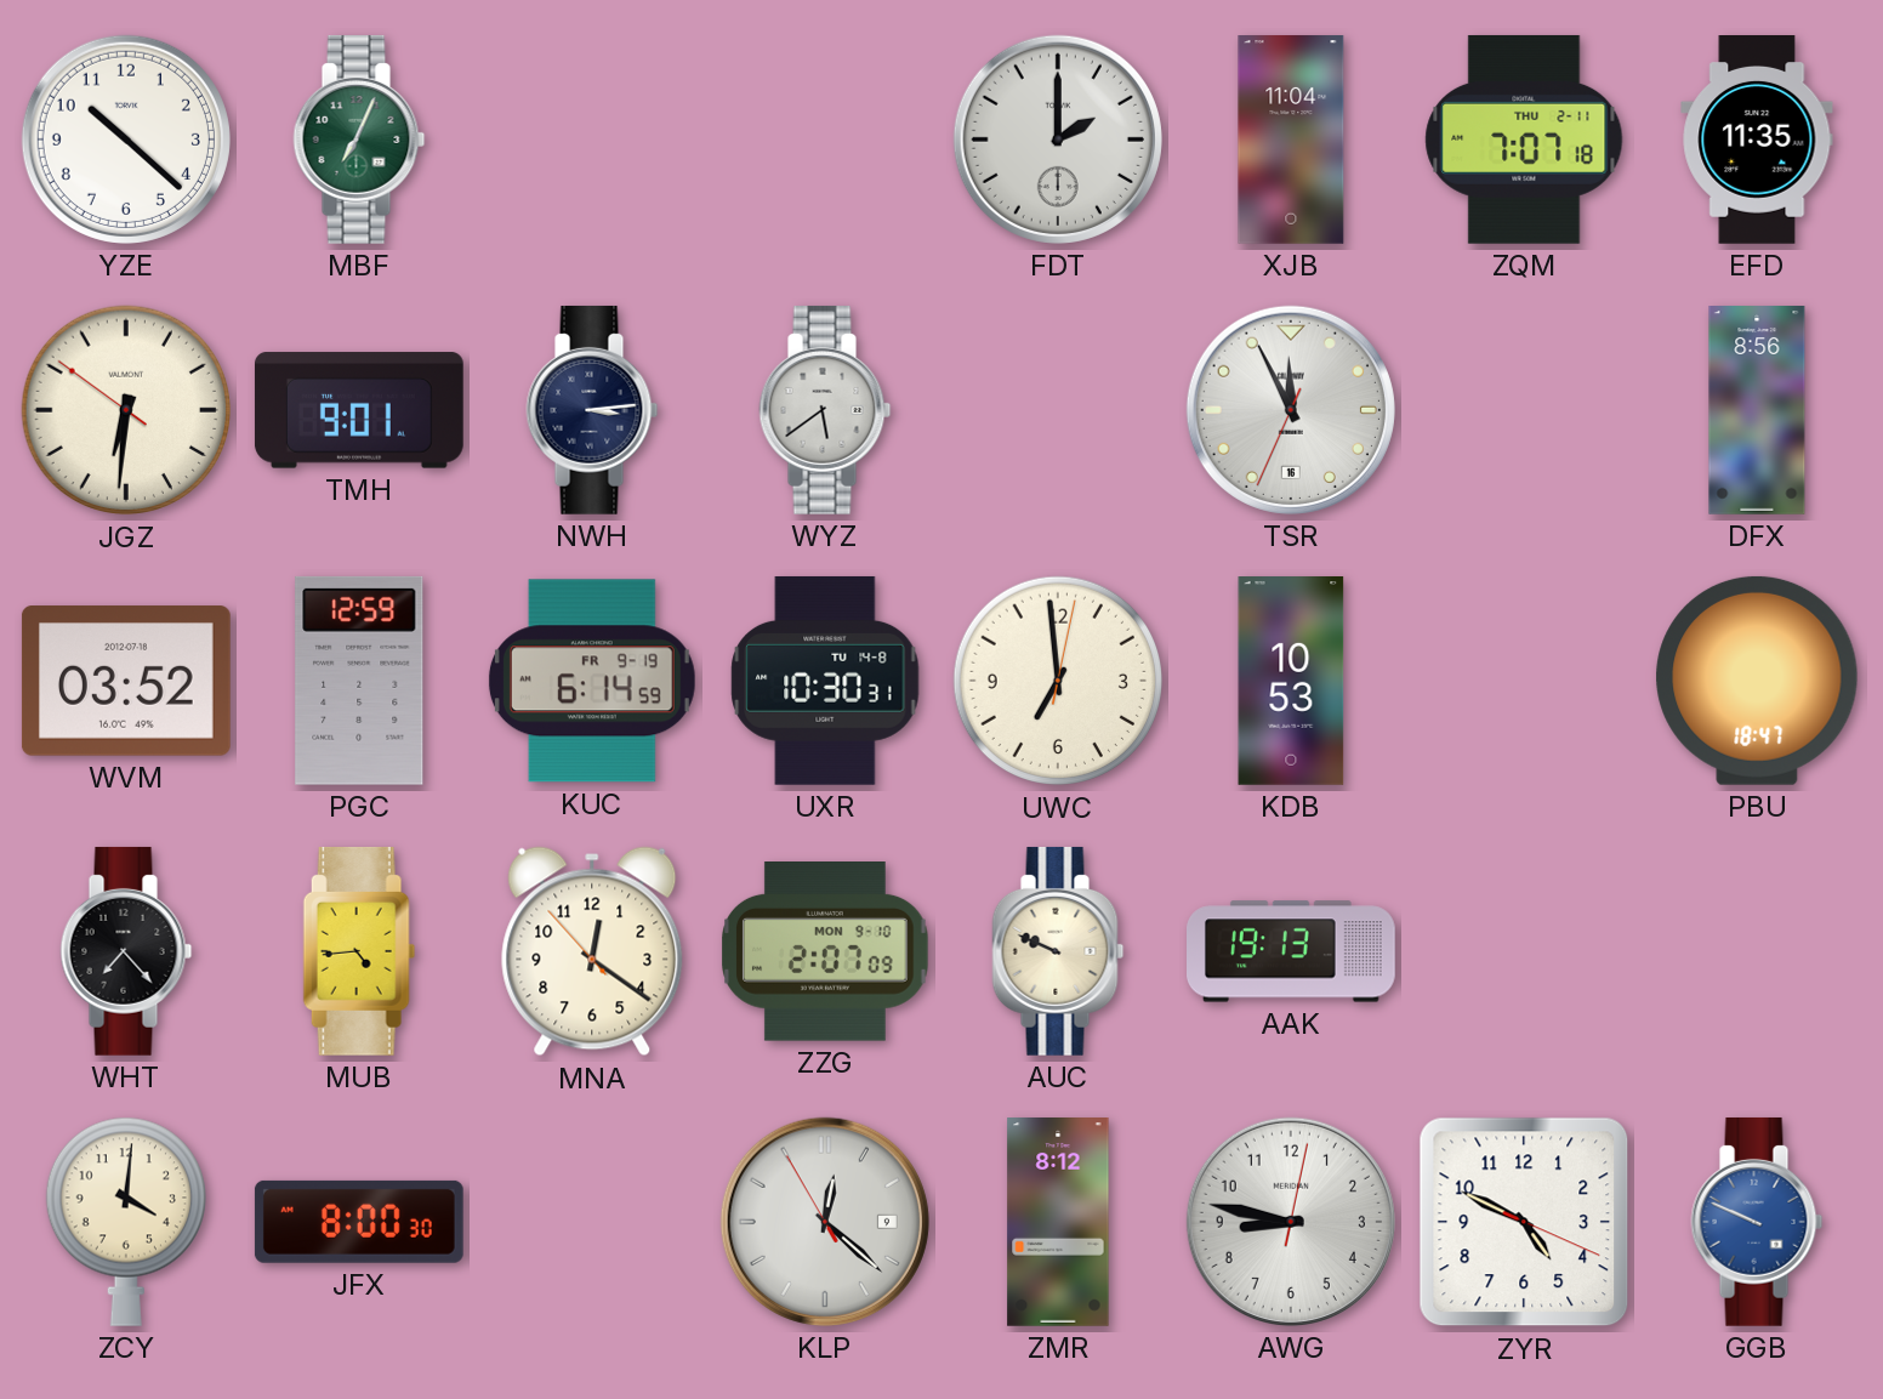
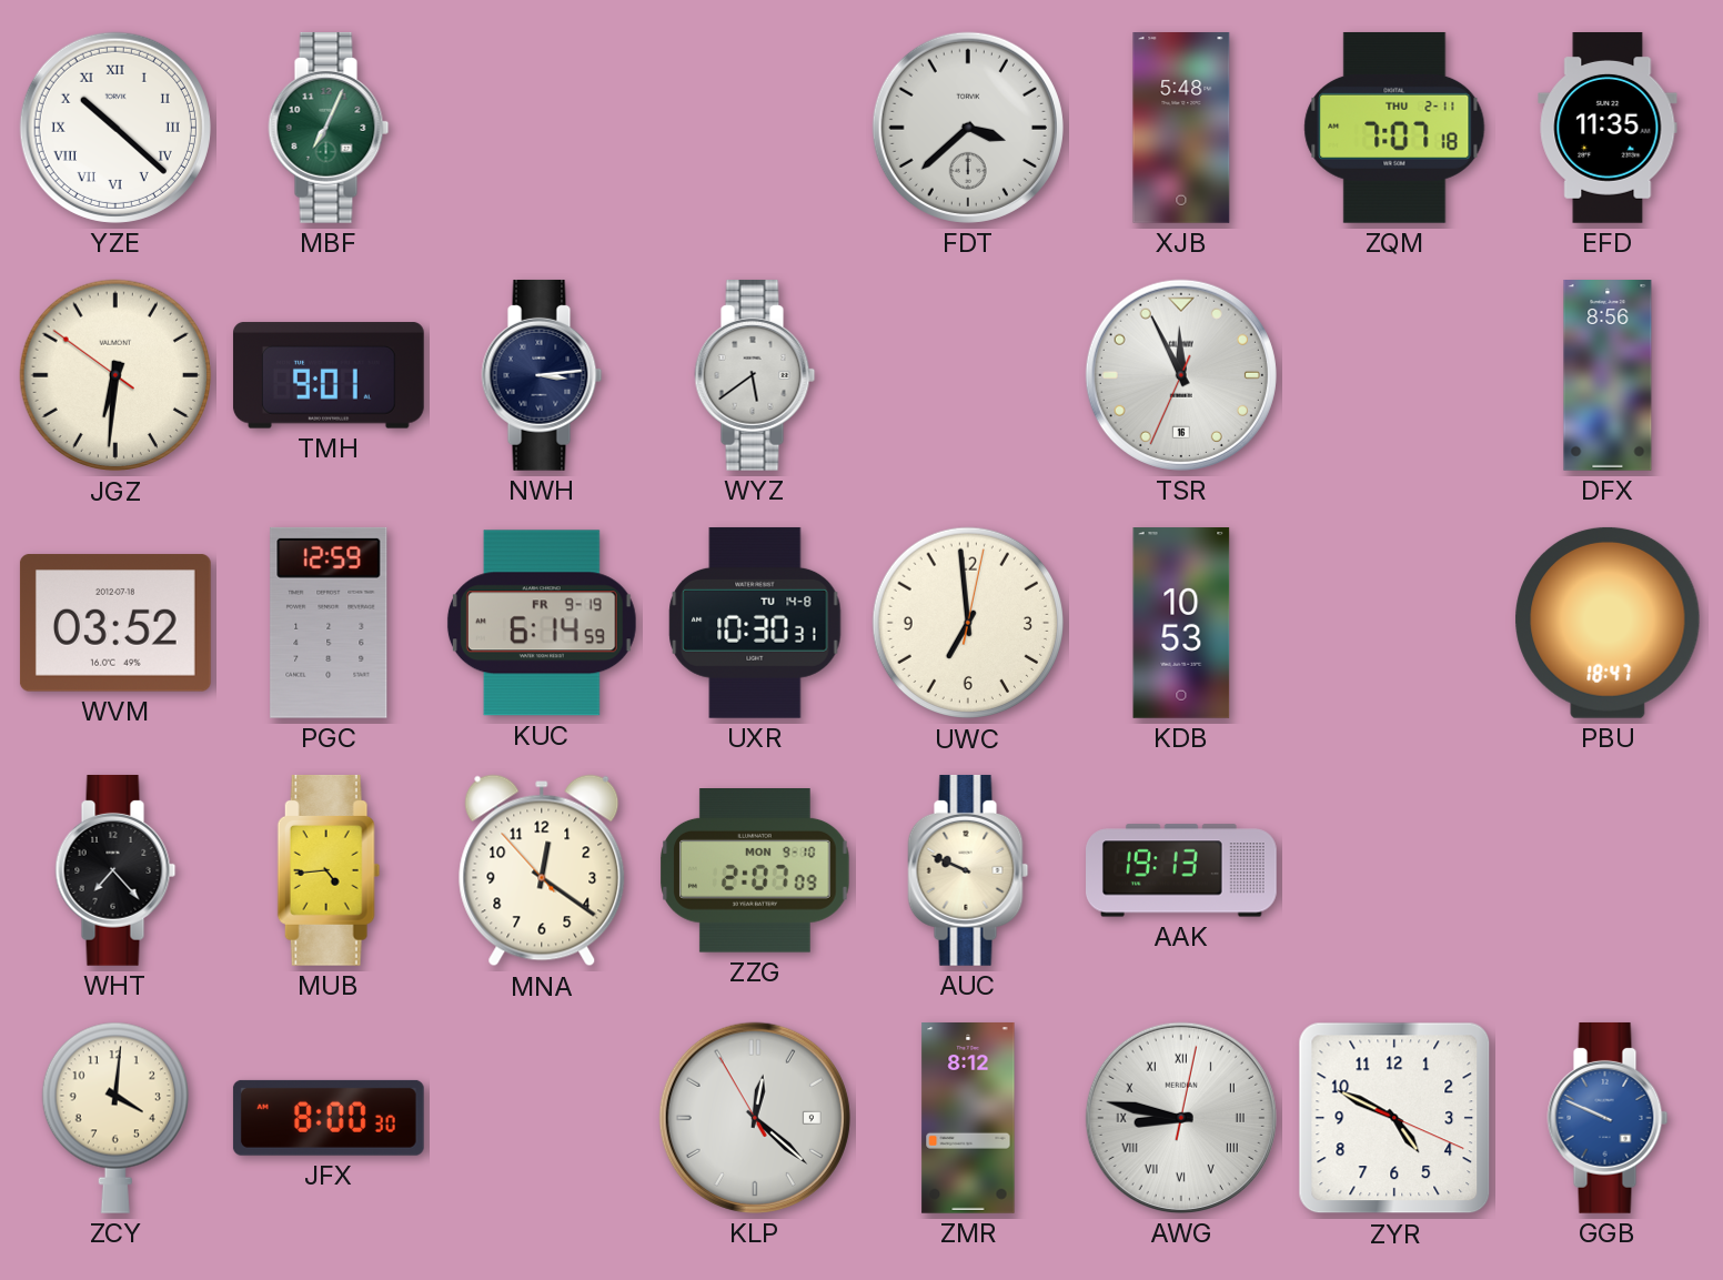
YZE numerals: Arabic -> Roman (115, 128)
FDT: 2:00 -> 3:38 (968, 128)
XJB: 11:04 -> 5:48 (1181, 129)
AWG numerals: Arabic -> Roman (1181, 1118)
